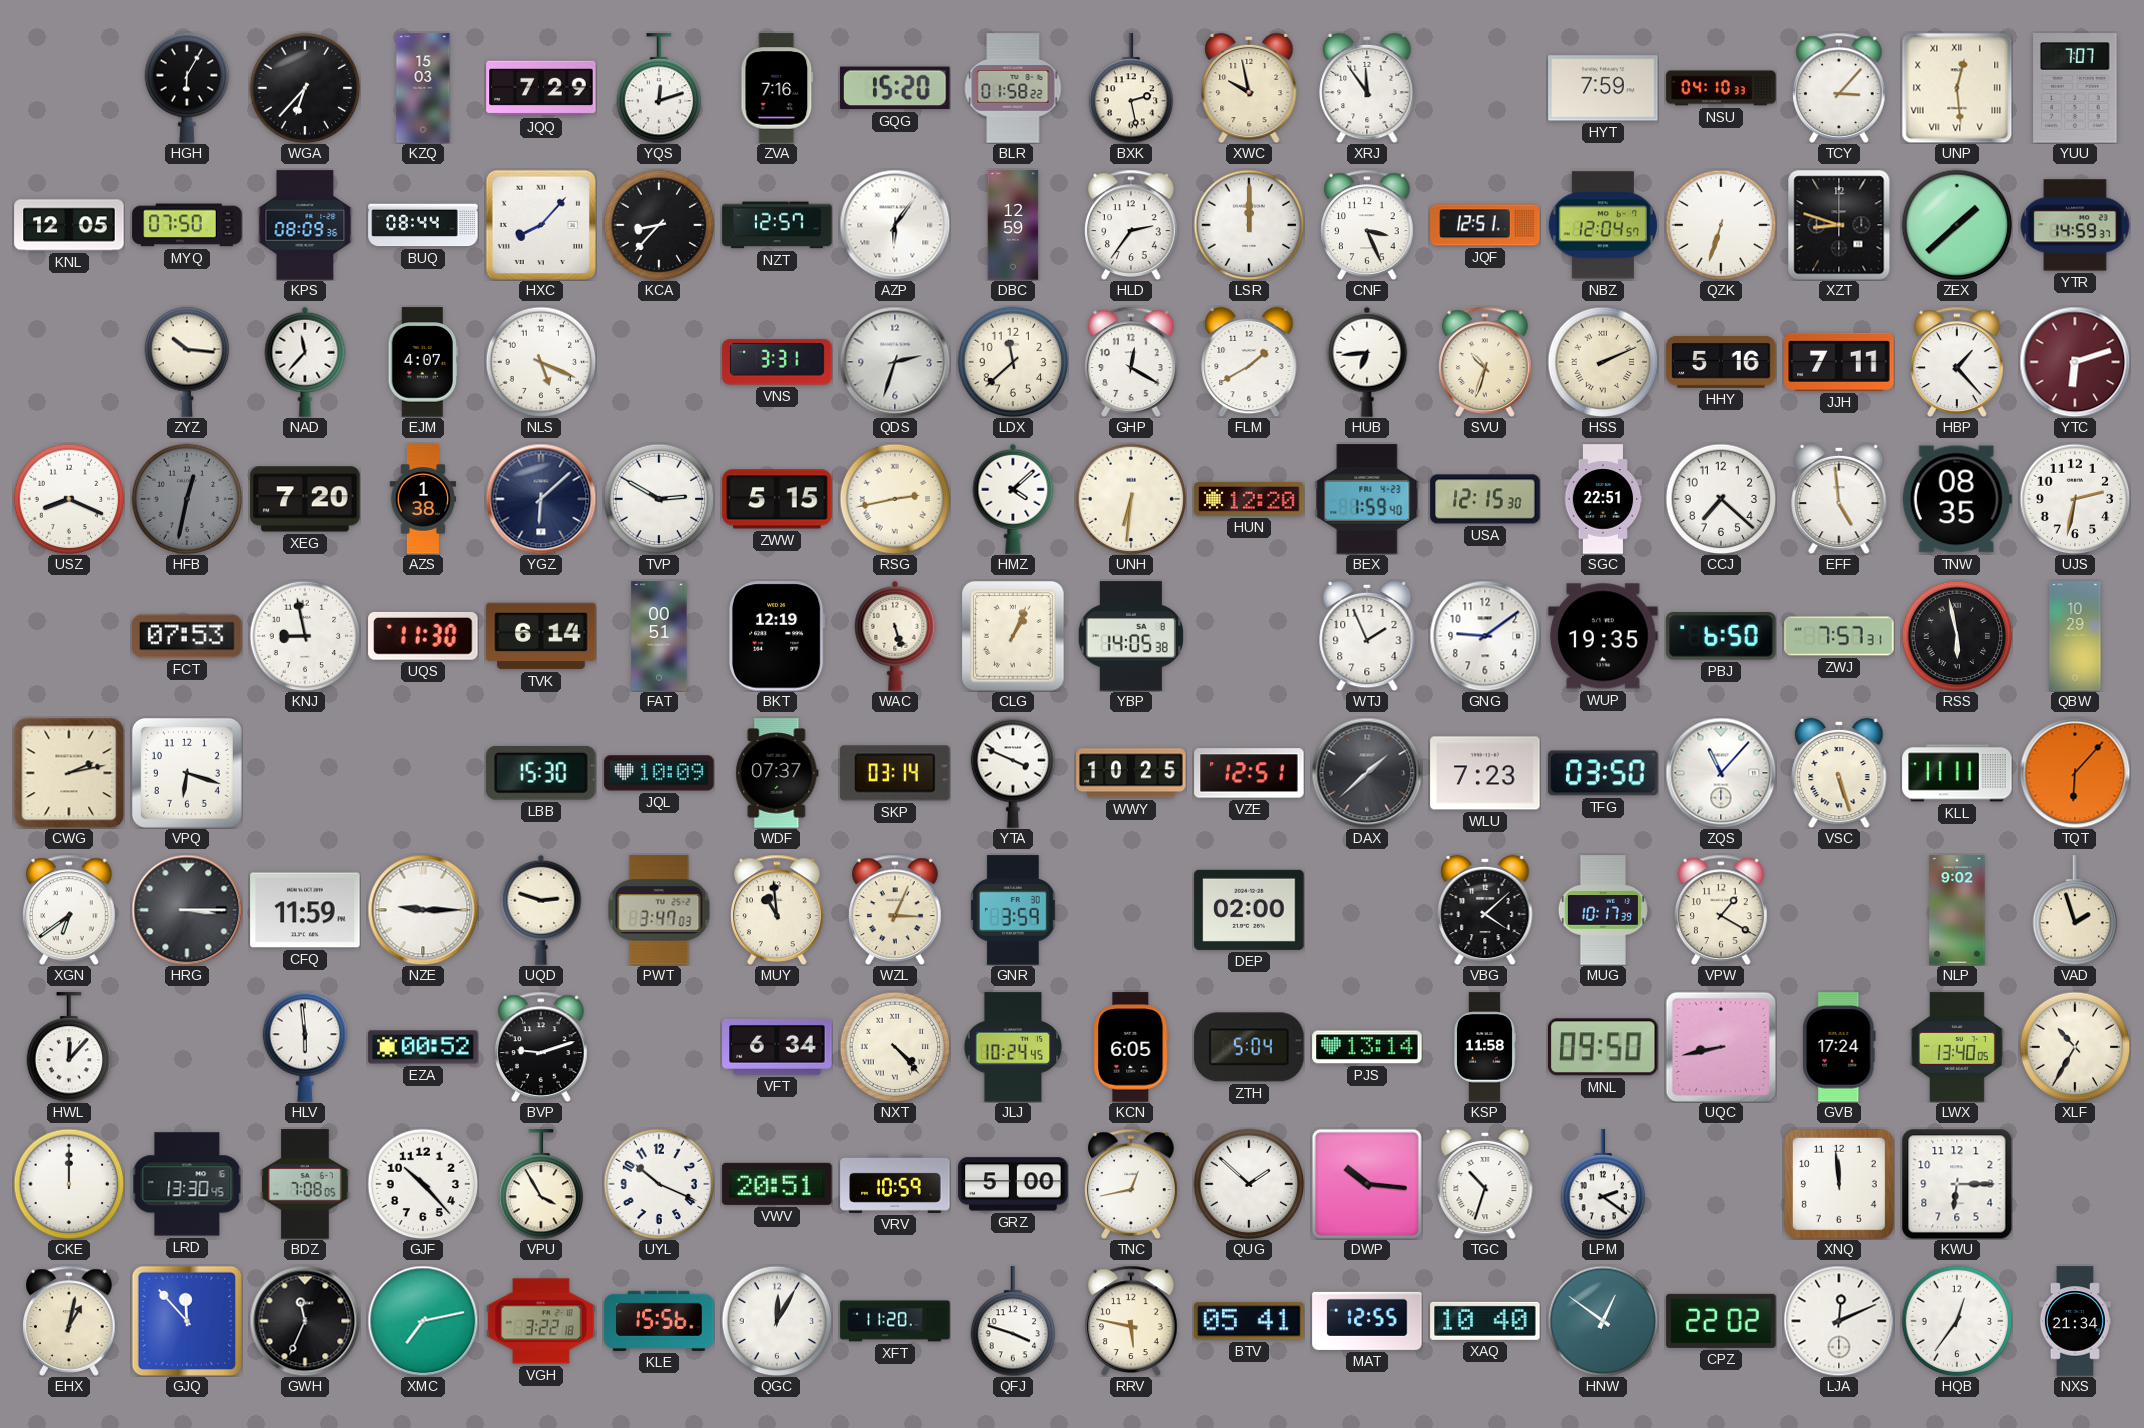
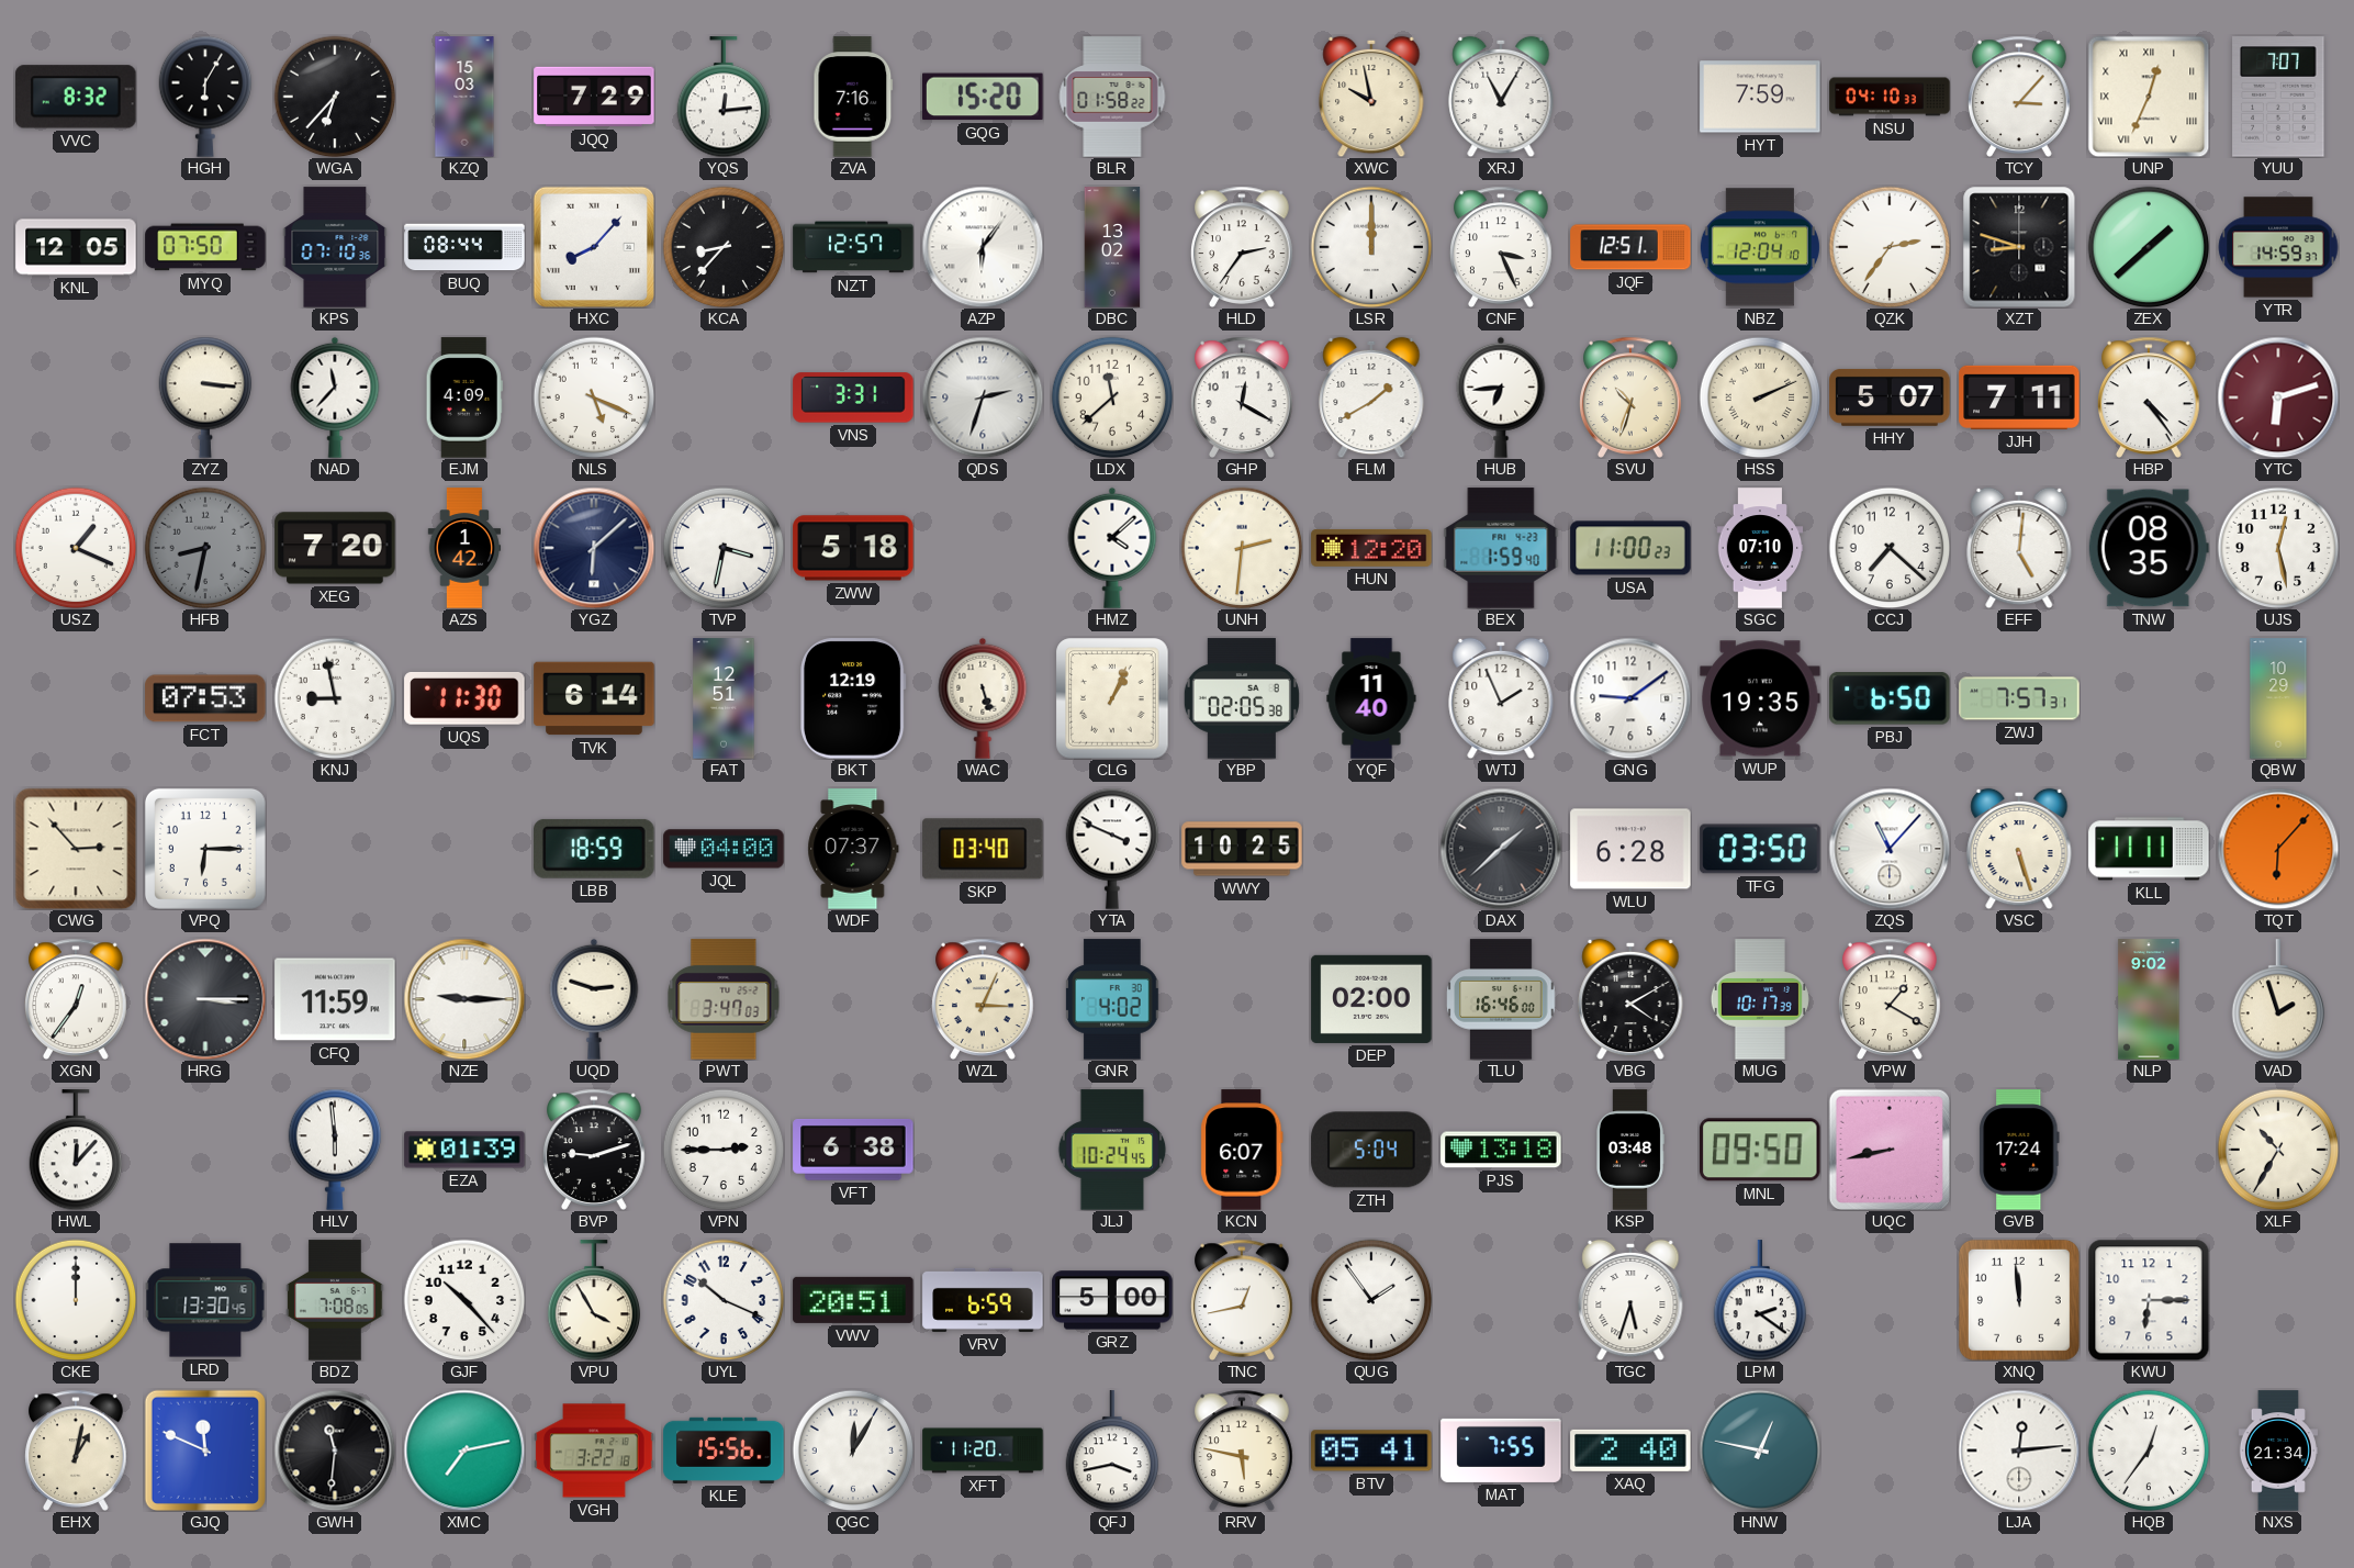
VVC: none -> 8:32 (76, 97)
YQS: 12:12 -> 12:14 (724, 97)
BXK: 2:28 -> none (1131, 88)
XRJ: 11:54 -> 11:05 (1501, 97)
UNP: 12:29 -> 12:34 (2149, 97)
KPS: 08:09 -> 07:10 (335, 247)
DBC: 12:59 -> 13:02 (1112, 247)
NBZ: 12:04:57 -> 12:04:10 (1760, 247)
QZK: 6:33 -> 2:36 (1890, 247)
ZYZ: 10:16 -> 3:16 (205, 397)
EJM: 4:07 -> 4:09 (464, 397)
HHY: 5:16 -> 5:07 (1890, 397)
HBP: 1:23 -> 4:24 (2149, 397)
USZ: 8:19 -> 1:19 (76, 548)
HFB: 12:32 -> 8:32 (205, 548)
AZS: 1:38 -> 1:42 (464, 548)
TVP: 2:50 -> 3:32 (724, 548)
ZWW: 5:15 -> 5:18 (853, 548)
RSG: 2:43 -> none (895, 499)
UNH: 6:31 -> 2:31 (1242, 548)
USA: 12:15 -> 11:00 (1630, 548)
SGC: 22:51 -> 07:10 (1760, 548)
EFF: 4:59 -> 5:01 (2019, 548)
UJS: 2:32 -> 12:28 (2278, 548)
FAT: 00:51 -> 12:51 (724, 698)
YBP: 14:05 -> 02:05 (1242, 698)
YQF: none -> 11:40 (1371, 698)
RSS: 5:58 -> none (1957, 636)
CWG: 2:13 -> 2:53 (76, 849)
VPQ: 6:18 -> 6:15 (205, 849)
LBB: 15:30 -> 18:59 (595, 849)
JQL: 10:09 -> 04:00 (724, 849)
SKP: 03:14 -> 03:40 (983, 849)
VZE: 12:51 -> none (1249, 773)
WLU: 7:23 -> 6:28 (1630, 849)
XGN: 6:39 -> 12:36 (76, 999)
MUY: 10:59 -> none (777, 910)
GNR: 3:59 -> 4:02 (1112, 999)
TLU: none -> 16:46 (1501, 999)
VBG: 4:08 -> 4:10 (1630, 999)
EZA: 00:52 -> 01:39 (464, 1150)
VPN: none -> 2:45 (724, 1150)
VFT: 6:34 -> 6:38 (853, 1151)
NXT: 4:23 -> none (895, 1047)
KCN: 6:05 -> 6:07 (1242, 1150)
PJS: 13:14 -> 13:18 (1501, 1150)
KSP: 11:58 -> 03:48 (1630, 1150)
LWX: 13:40 -> none (1957, 1047)
VRV: 10:59 -> 6:59 (983, 1300)
QUG: 1:52 -> 1:54 (1371, 1300)
DWP: 10:16 -> none (1367, 1184)
TGC: 10:33 -> 5:33 (1630, 1300)
GJQ: 11:53 -> 11:49 (204, 1449)
GWH: 11:34 -> 11:31 (335, 1451)
QFJ: 3:48 -> 3:43 (1112, 1451)
MAT: 12:55 -> 7:55 (1501, 1451)
XAQ: 10:40 -> 2:40 (1630, 1451)
HNW: 12:51 -> 12:47 (1760, 1451)
CPZ: 22:02 -> none (1721, 1321)
LJA: 12:11 -> 12:14 (2019, 1451)
